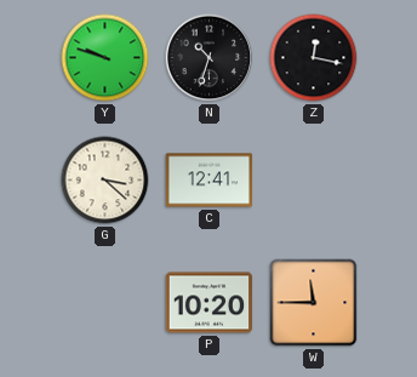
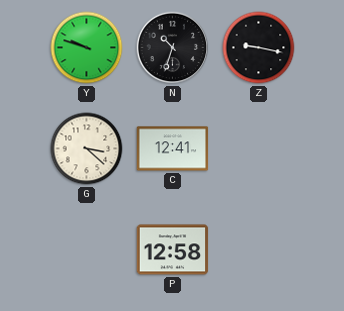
Z: 12:17 -> 9:17 (259, 48)
P: 10:20 -> 12:58 (173, 250)
W: 11:45 -> none (314, 303)
